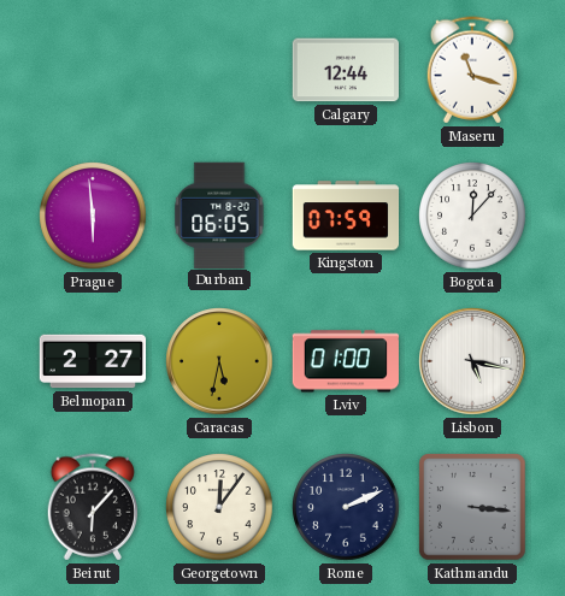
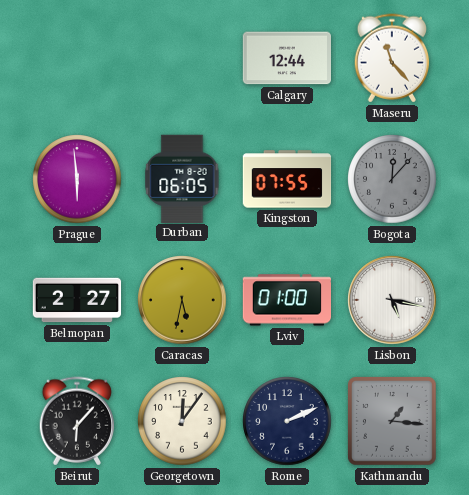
Maseru: 11:18 -> 11:23 (392, 58)
Kingston: 07:59 -> 07:55 (287, 179)
Bogota dial: white -> grey (392, 179)
Kathmandu: 3:16 -> 1:16 (392, 421)
